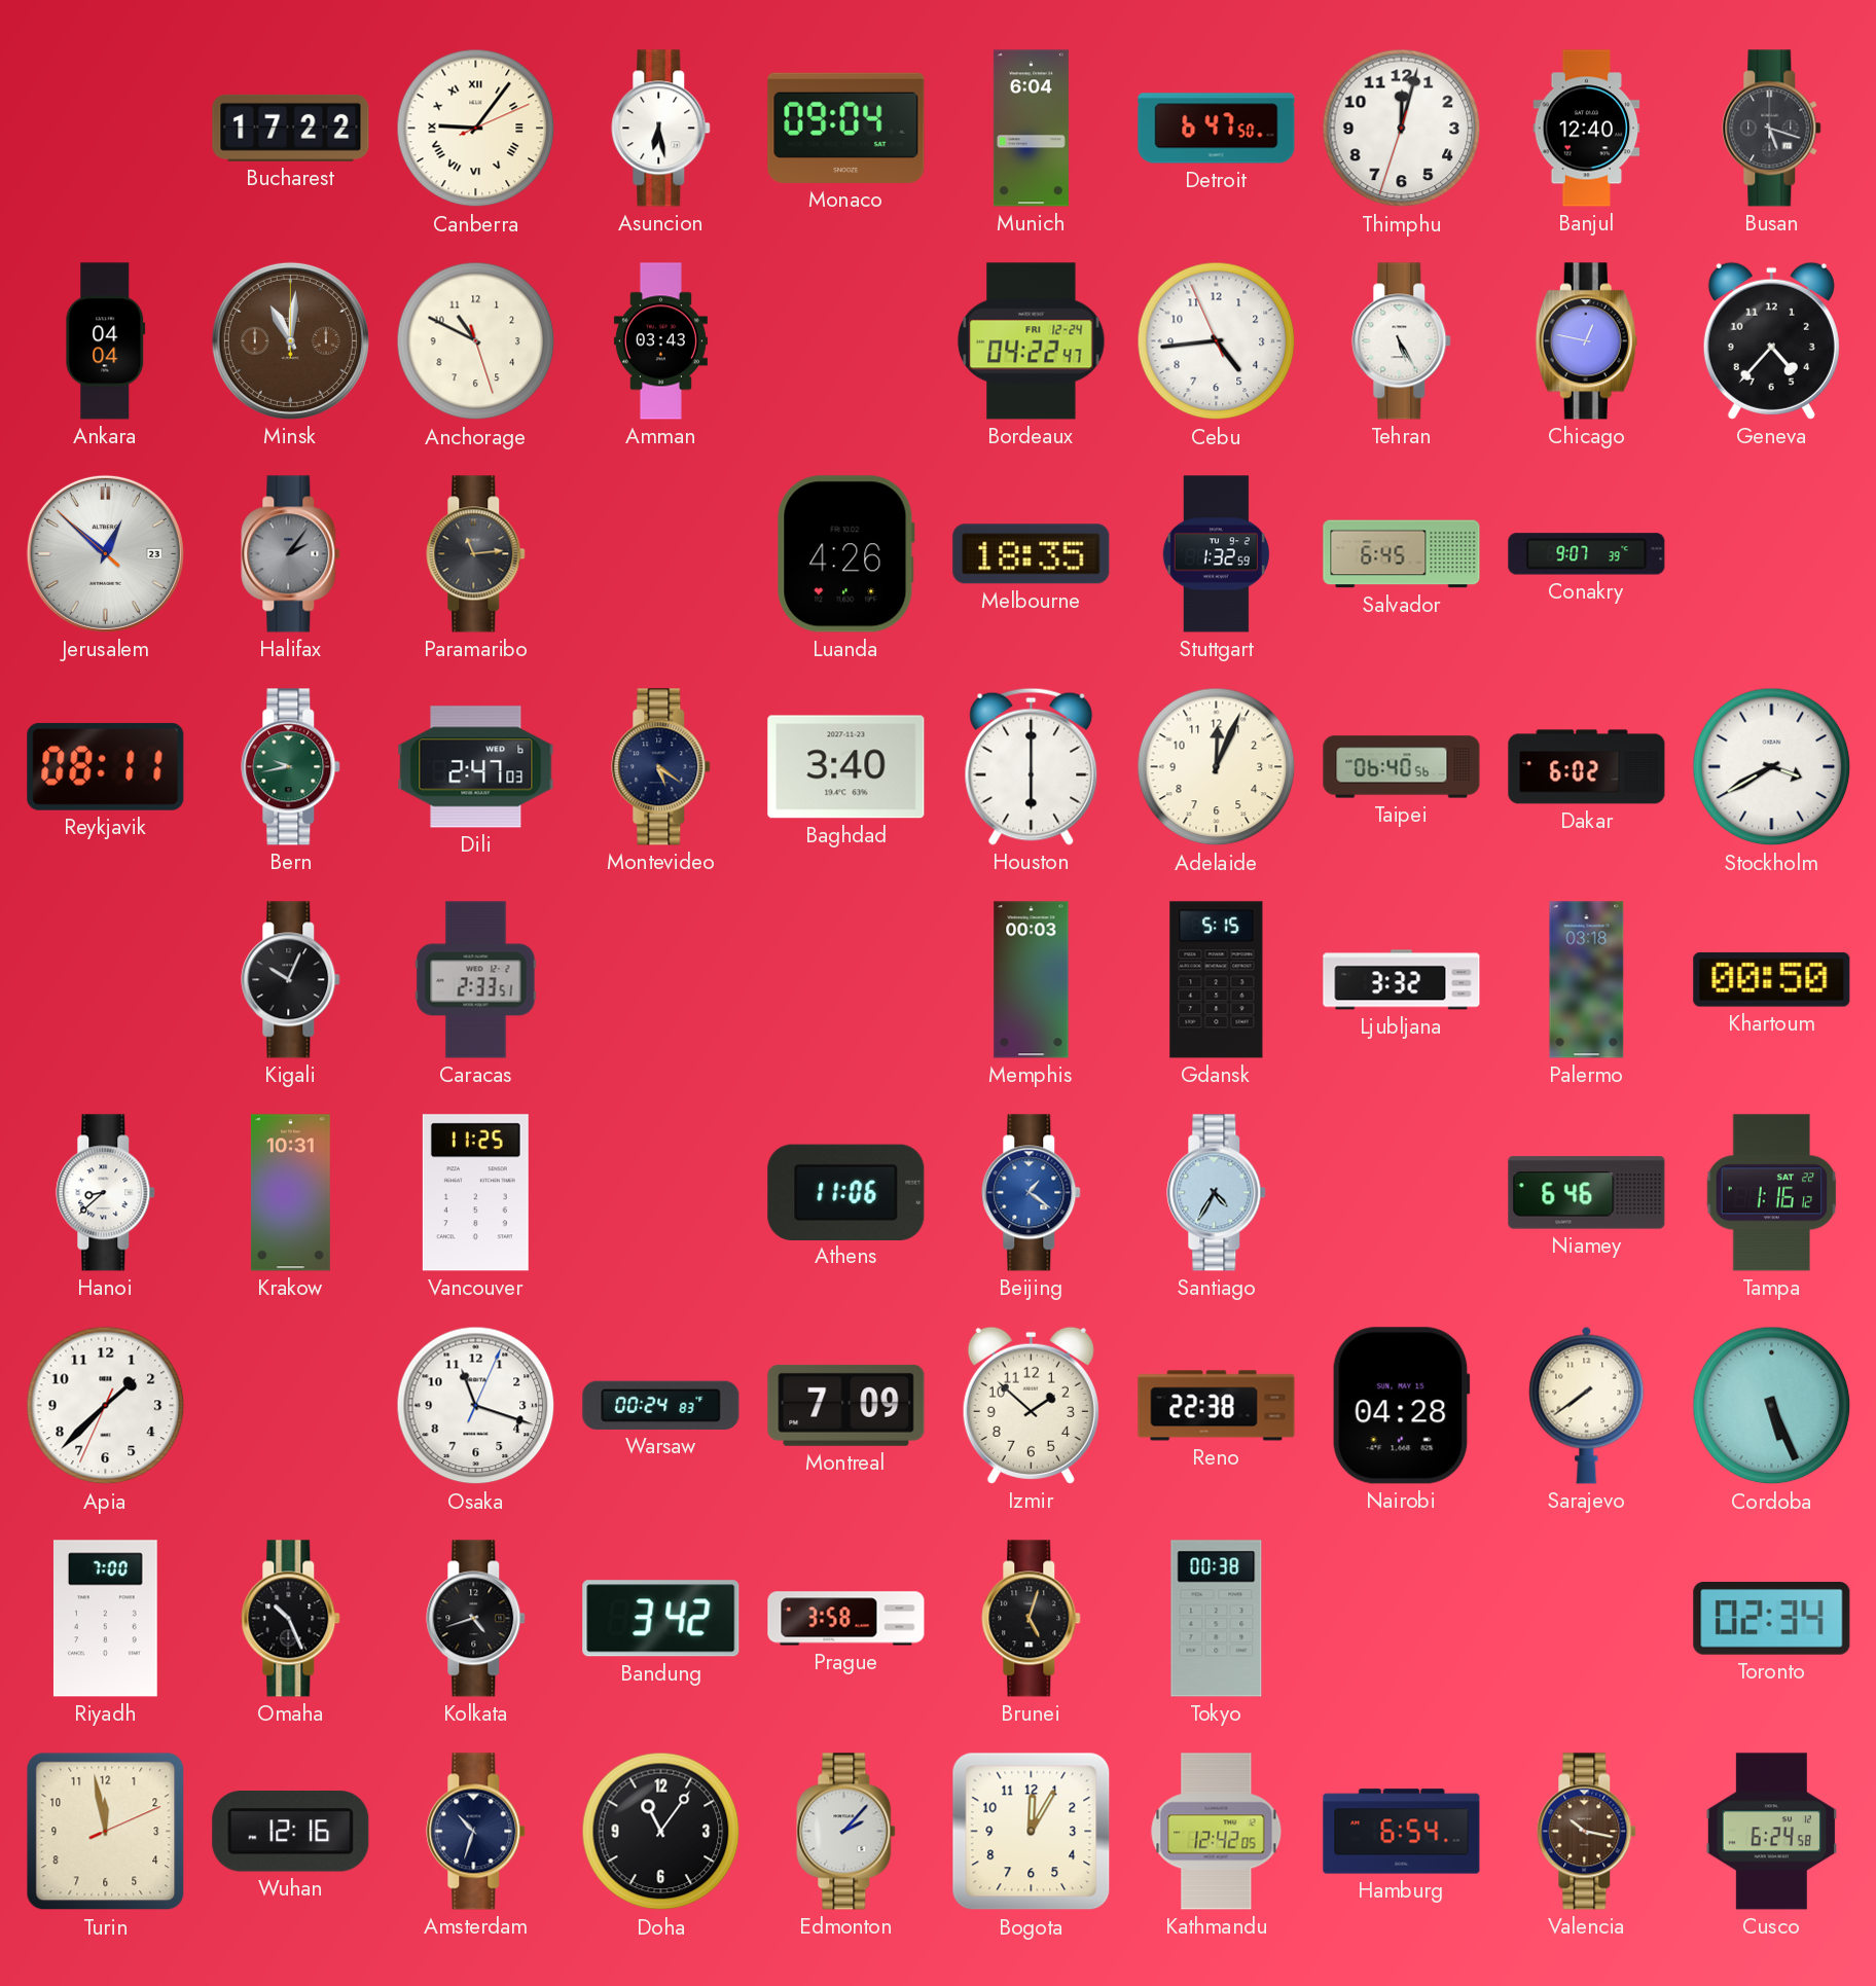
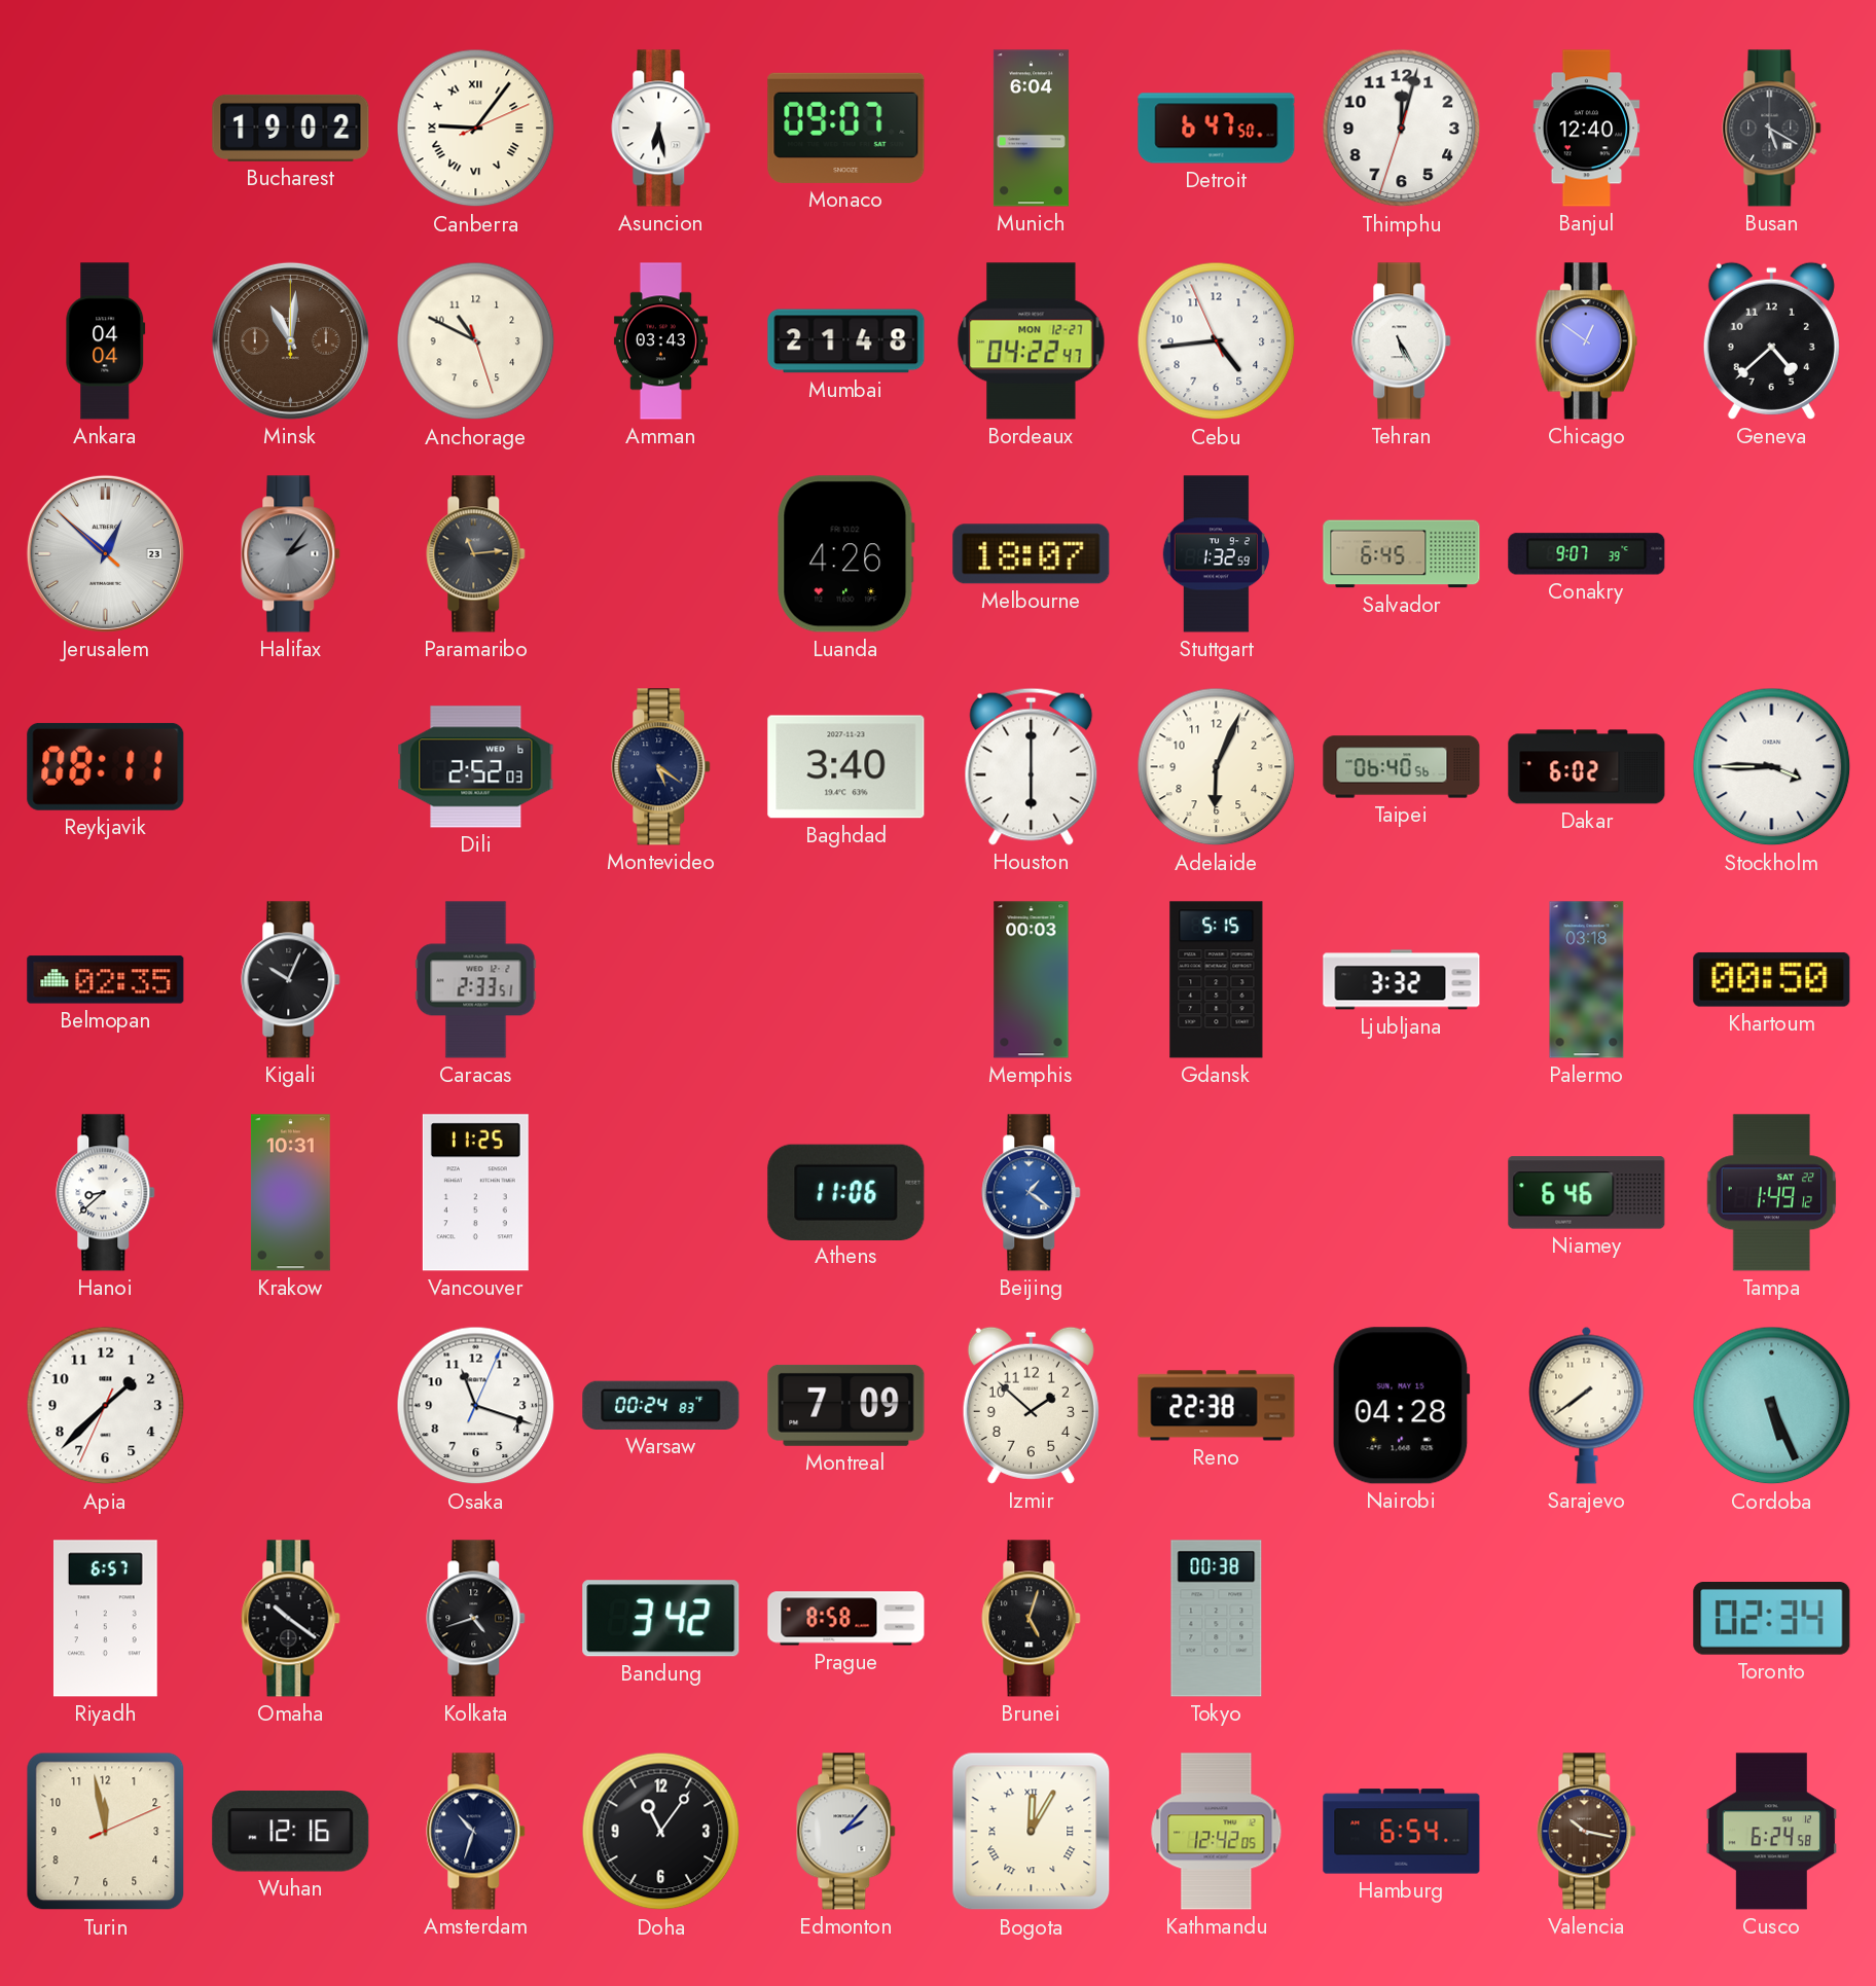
Bucharest: 17:22 -> 19:02 (291, 128)
Monaco: 09:04 -> 09:07 (846, 128)
Busan: 5:18 -> 5:20 (1772, 129)
Mumbai: none -> 21:48 (846, 341)
Bordeaux date: FRI 12-24 -> MON 12-27 (1032, 341)
Chicago: 12:47 -> 12:51 (1586, 341)
Geneva: 4:37 -> 4:38 (1771, 340)
Melbourne: 18:35 -> 18:07 (1032, 554)
Bern: 9:43 -> none (291, 767)
Dili: 2:47 -> 2:52 (476, 767)
Adelaide: 12:04 -> 6:04 (1217, 767)
Stockholm: 3:40 -> 3:45 (1772, 767)
Belmopan: none -> 02:35 (106, 980)
Santiago: 4:35 -> none (1217, 1193)
Tampa: 1:16 -> 1:49 (1772, 1193)
Riyadh: 7:00 -> 6:57 (105, 1619)
Omaha: 10:26 -> 10:21 (291, 1619)
Prague: 3:58 -> 8:58 (846, 1619)
Bogota numerals: Arabic -> Roman (1032, 1832)
